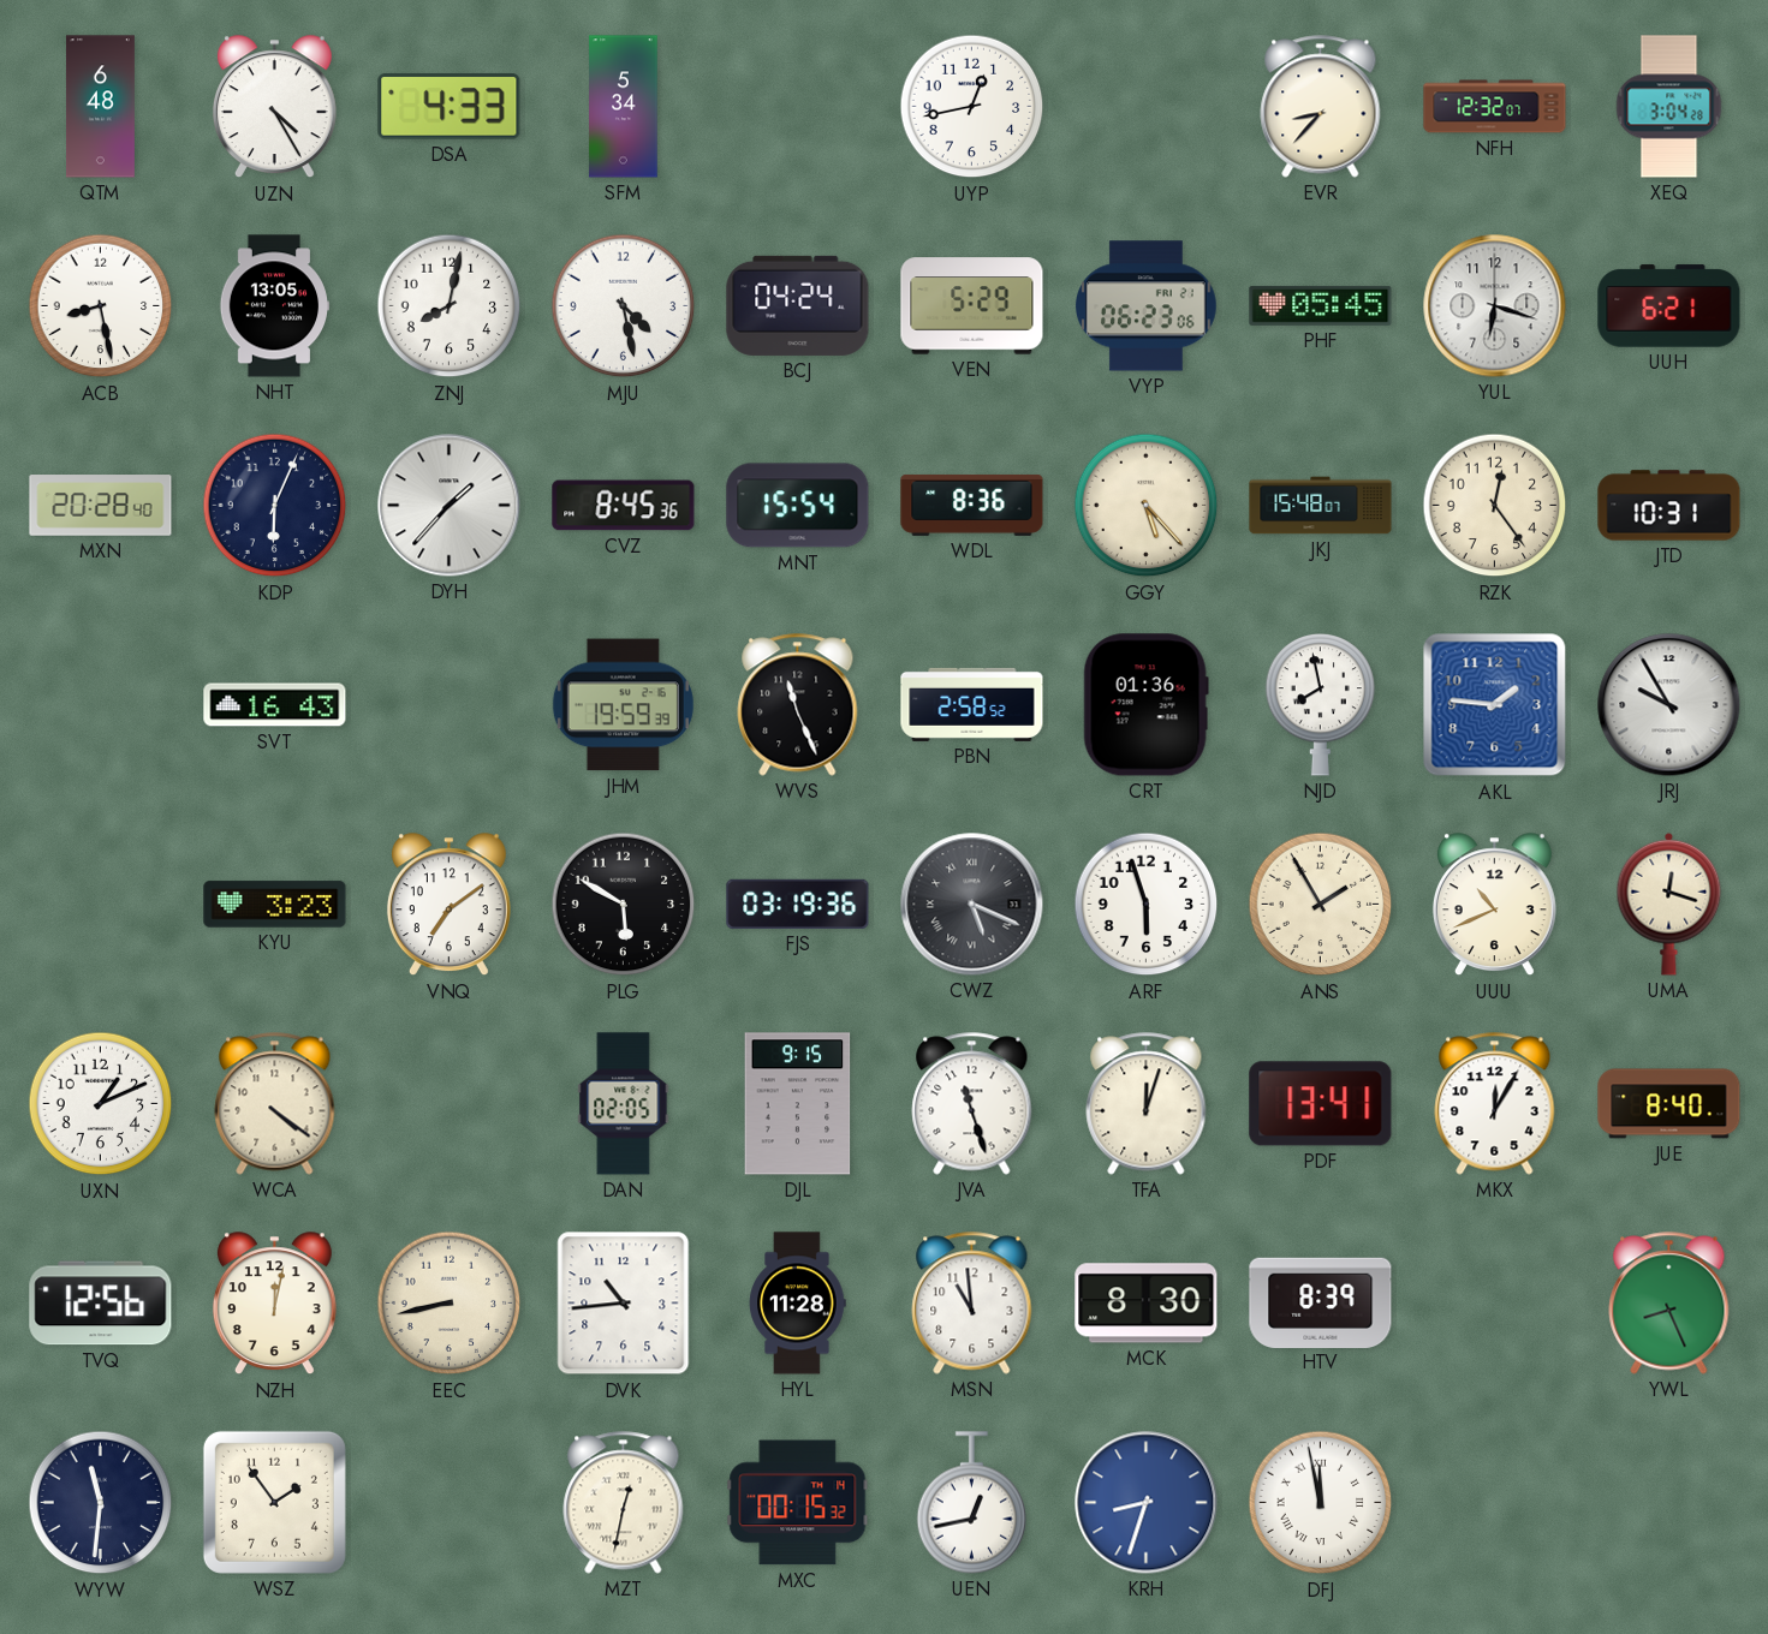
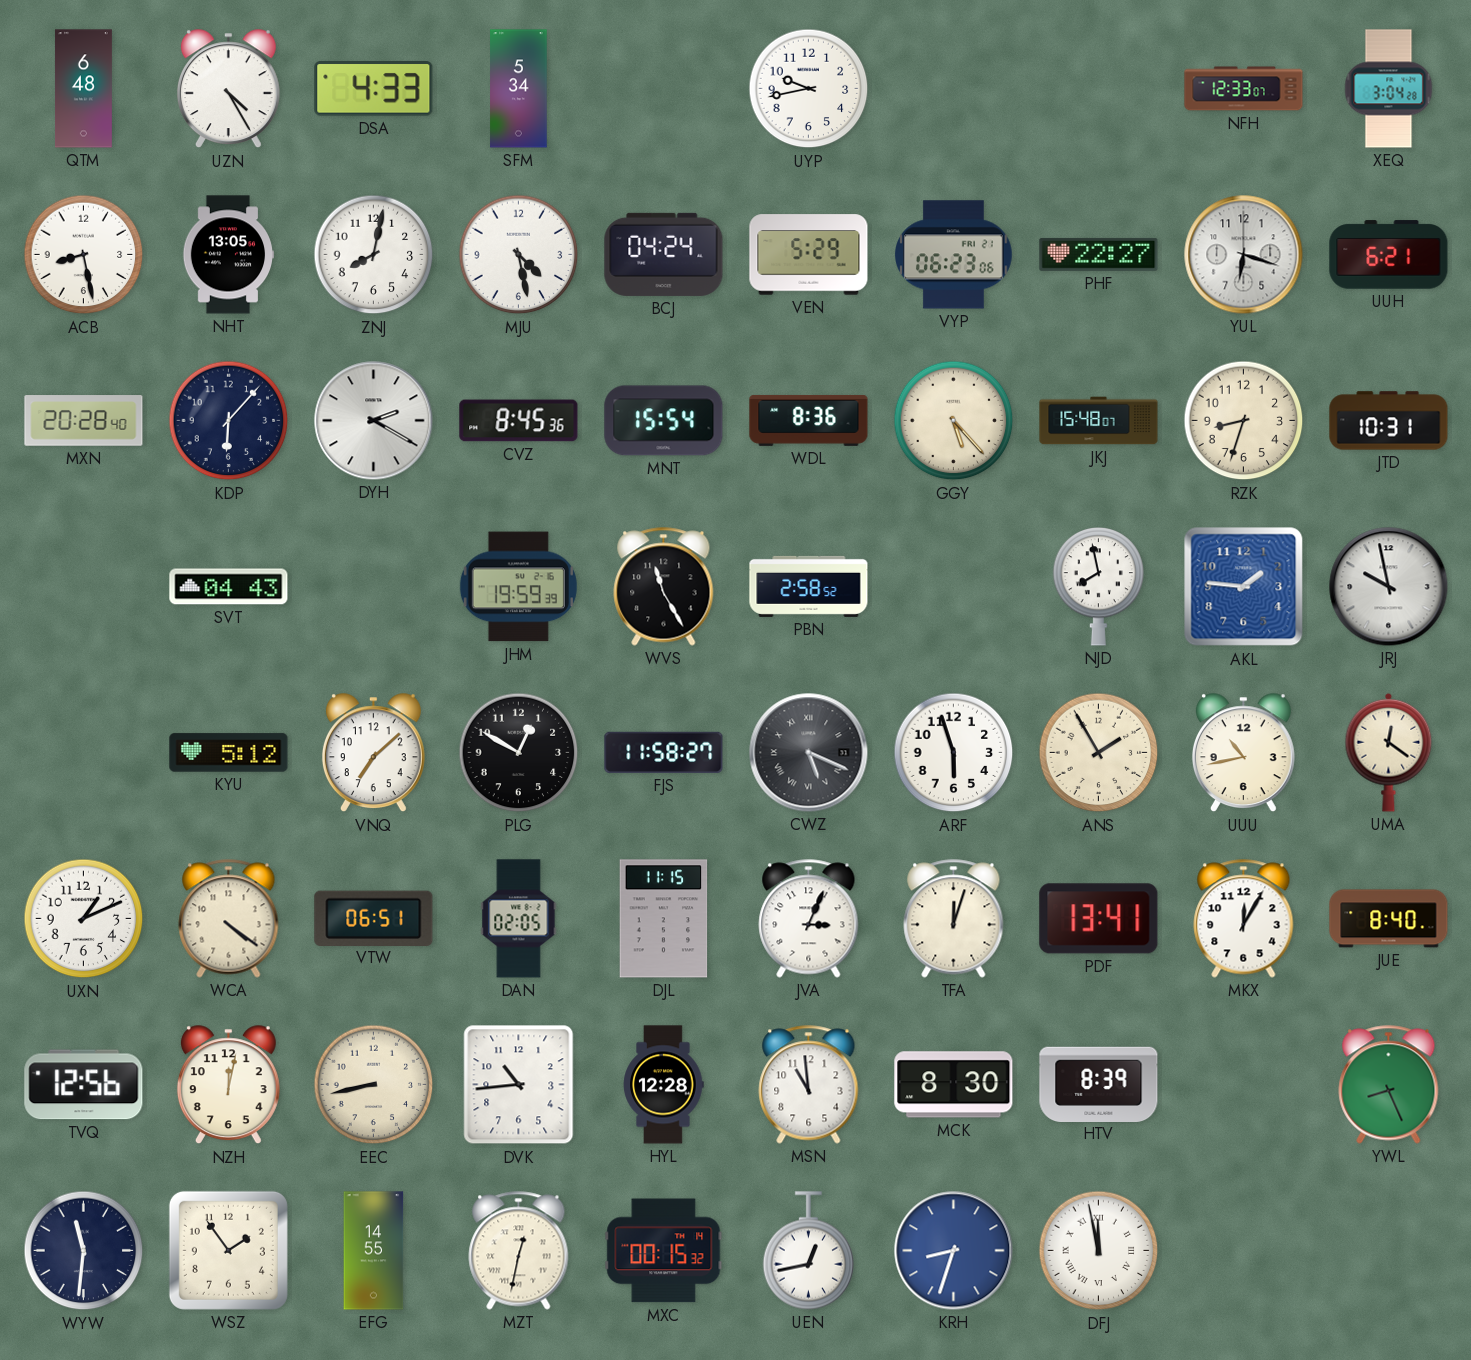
UYP: 12:43 -> 9:43 (809, 89)
EVR: 8:37 -> none (1321, 107)
NFH: 12:32 -> 12:33 (1244, 89)
PHF: 05:45 -> 22:27 (1099, 254)
KDP: 6:04 -> 6:07 (229, 421)
DYH: 1:37 -> 2:20 (374, 421)
RZK: 12:24 -> 8:33 (1244, 421)
SVT: 16:43 -> 04:43 (229, 587)
WVS: 11:26 -> 11:25 (664, 587)
CRT: 01:36 -> none (1145, 705)
JRJ: 9:55 -> 9:58 (1389, 587)
KYU: 3:23 -> 5:12 (229, 753)
VNQ: 7:09 -> 7:08 (373, 753)
PLG: 5:50 -> 12:50 (519, 753)
FJS: 03:19 -> 11:58 (664, 752)
UUU: 10:41 -> 10:43 (1243, 753)
UMA: 12:18 -> 12:21 (1389, 752)
VTW: none -> 06:51 (374, 918)
DJL: 9:15 -> 11:15 (664, 919)
JVA: 11:27 -> 3:04 (809, 919)
HYL: 11:28 -> 12:28 (664, 1085)
EFG: none -> 14:55 (374, 1251)
